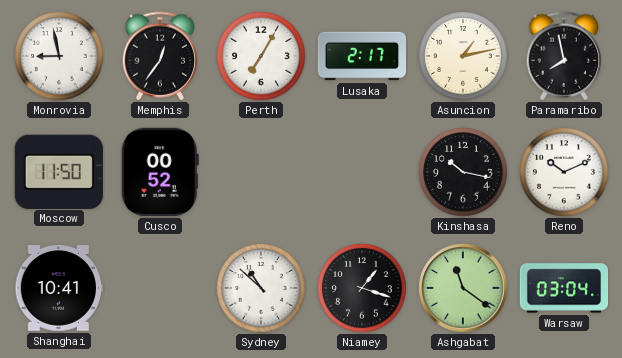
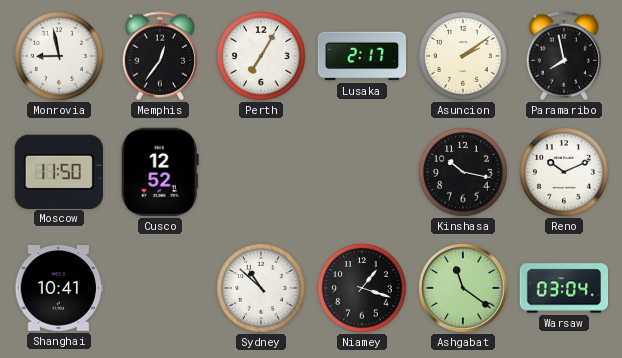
Asuncion: 1:13 -> 2:09 (463, 56)
Cusco: 00:52 -> 12:52 (160, 172)
